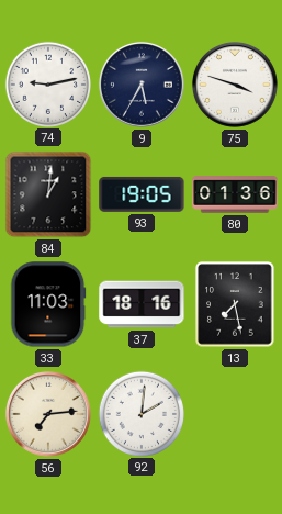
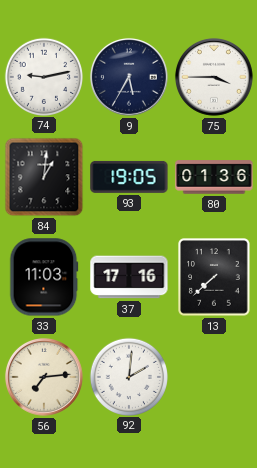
75: 3:48 -> 3:45 (214, 77)
37: 18:16 -> 17:16 (129, 277)
13: 7:28 -> 7:38 (214, 277)
